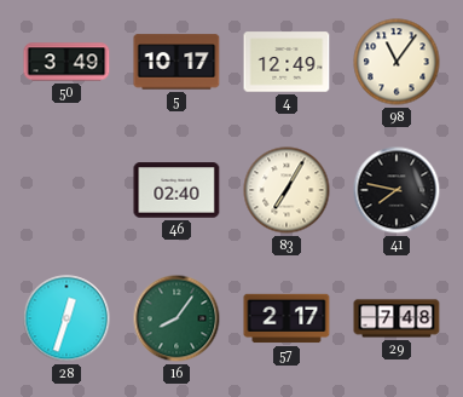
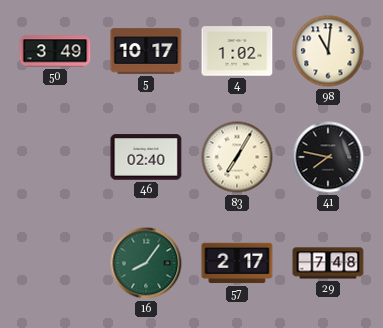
4: 12:49 -> 1:02 (237, 51)
98: 11:06 -> 11:01 (328, 51)
28: 12:33 -> none (66, 318)
